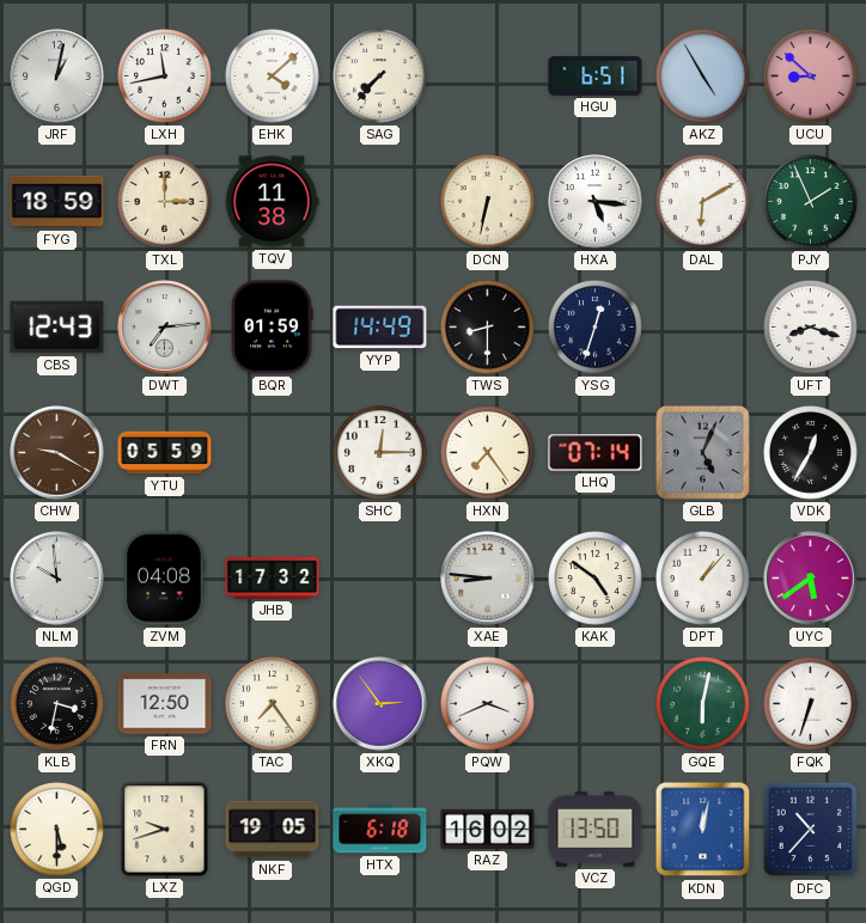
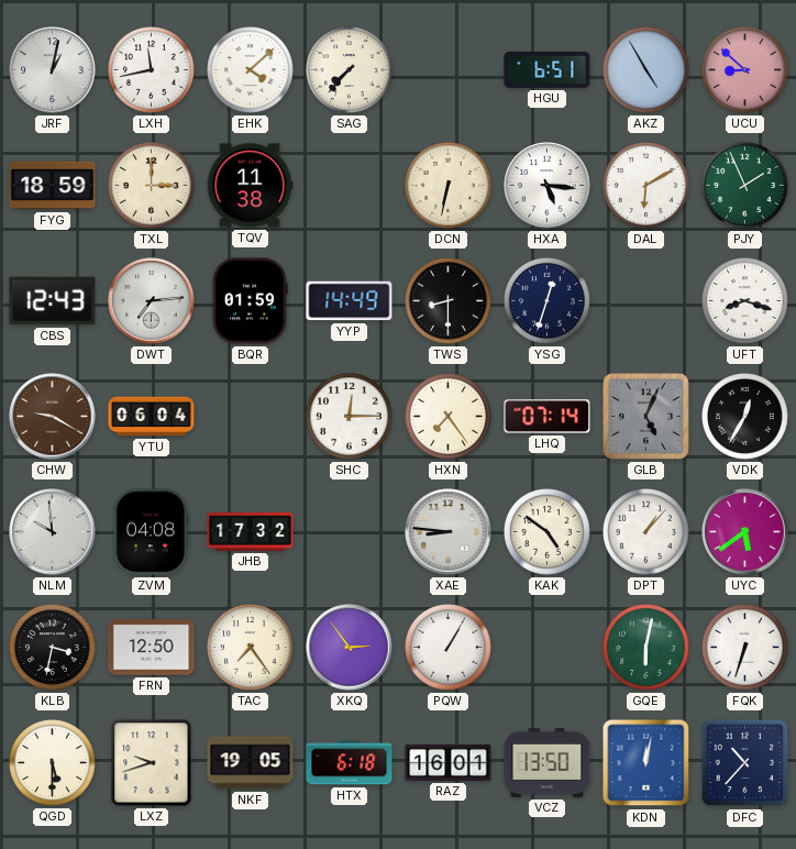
YTU: 05:59 -> 06:04 (152, 417)
PQW: 3:41 -> 1:05 (449, 648)
RAZ: 16:02 -> 16:01 (449, 762)
